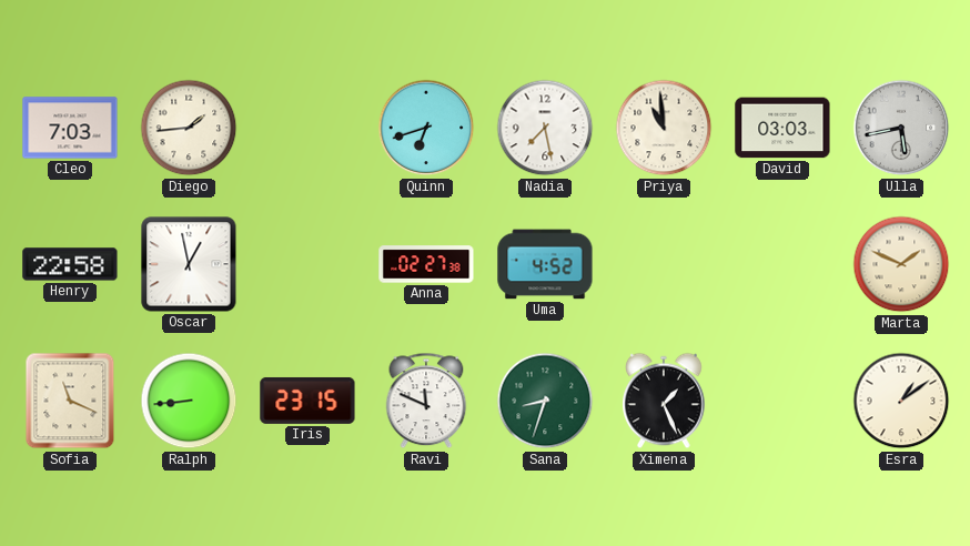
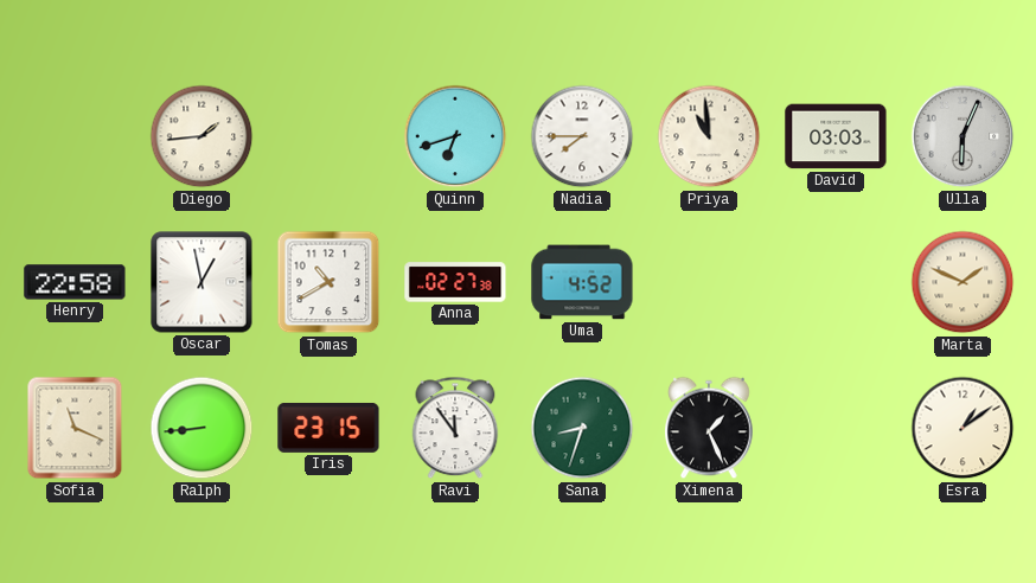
Cleo: 7:03 -> none (70, 128)
Nadia: 7:28 -> 7:45 (582, 136)
Ulla: 5:43 -> 6:04 (963, 136)
Tomas: none -> 10:40 (328, 282)
Ravi: 11:49 -> 11:54 (455, 428)
